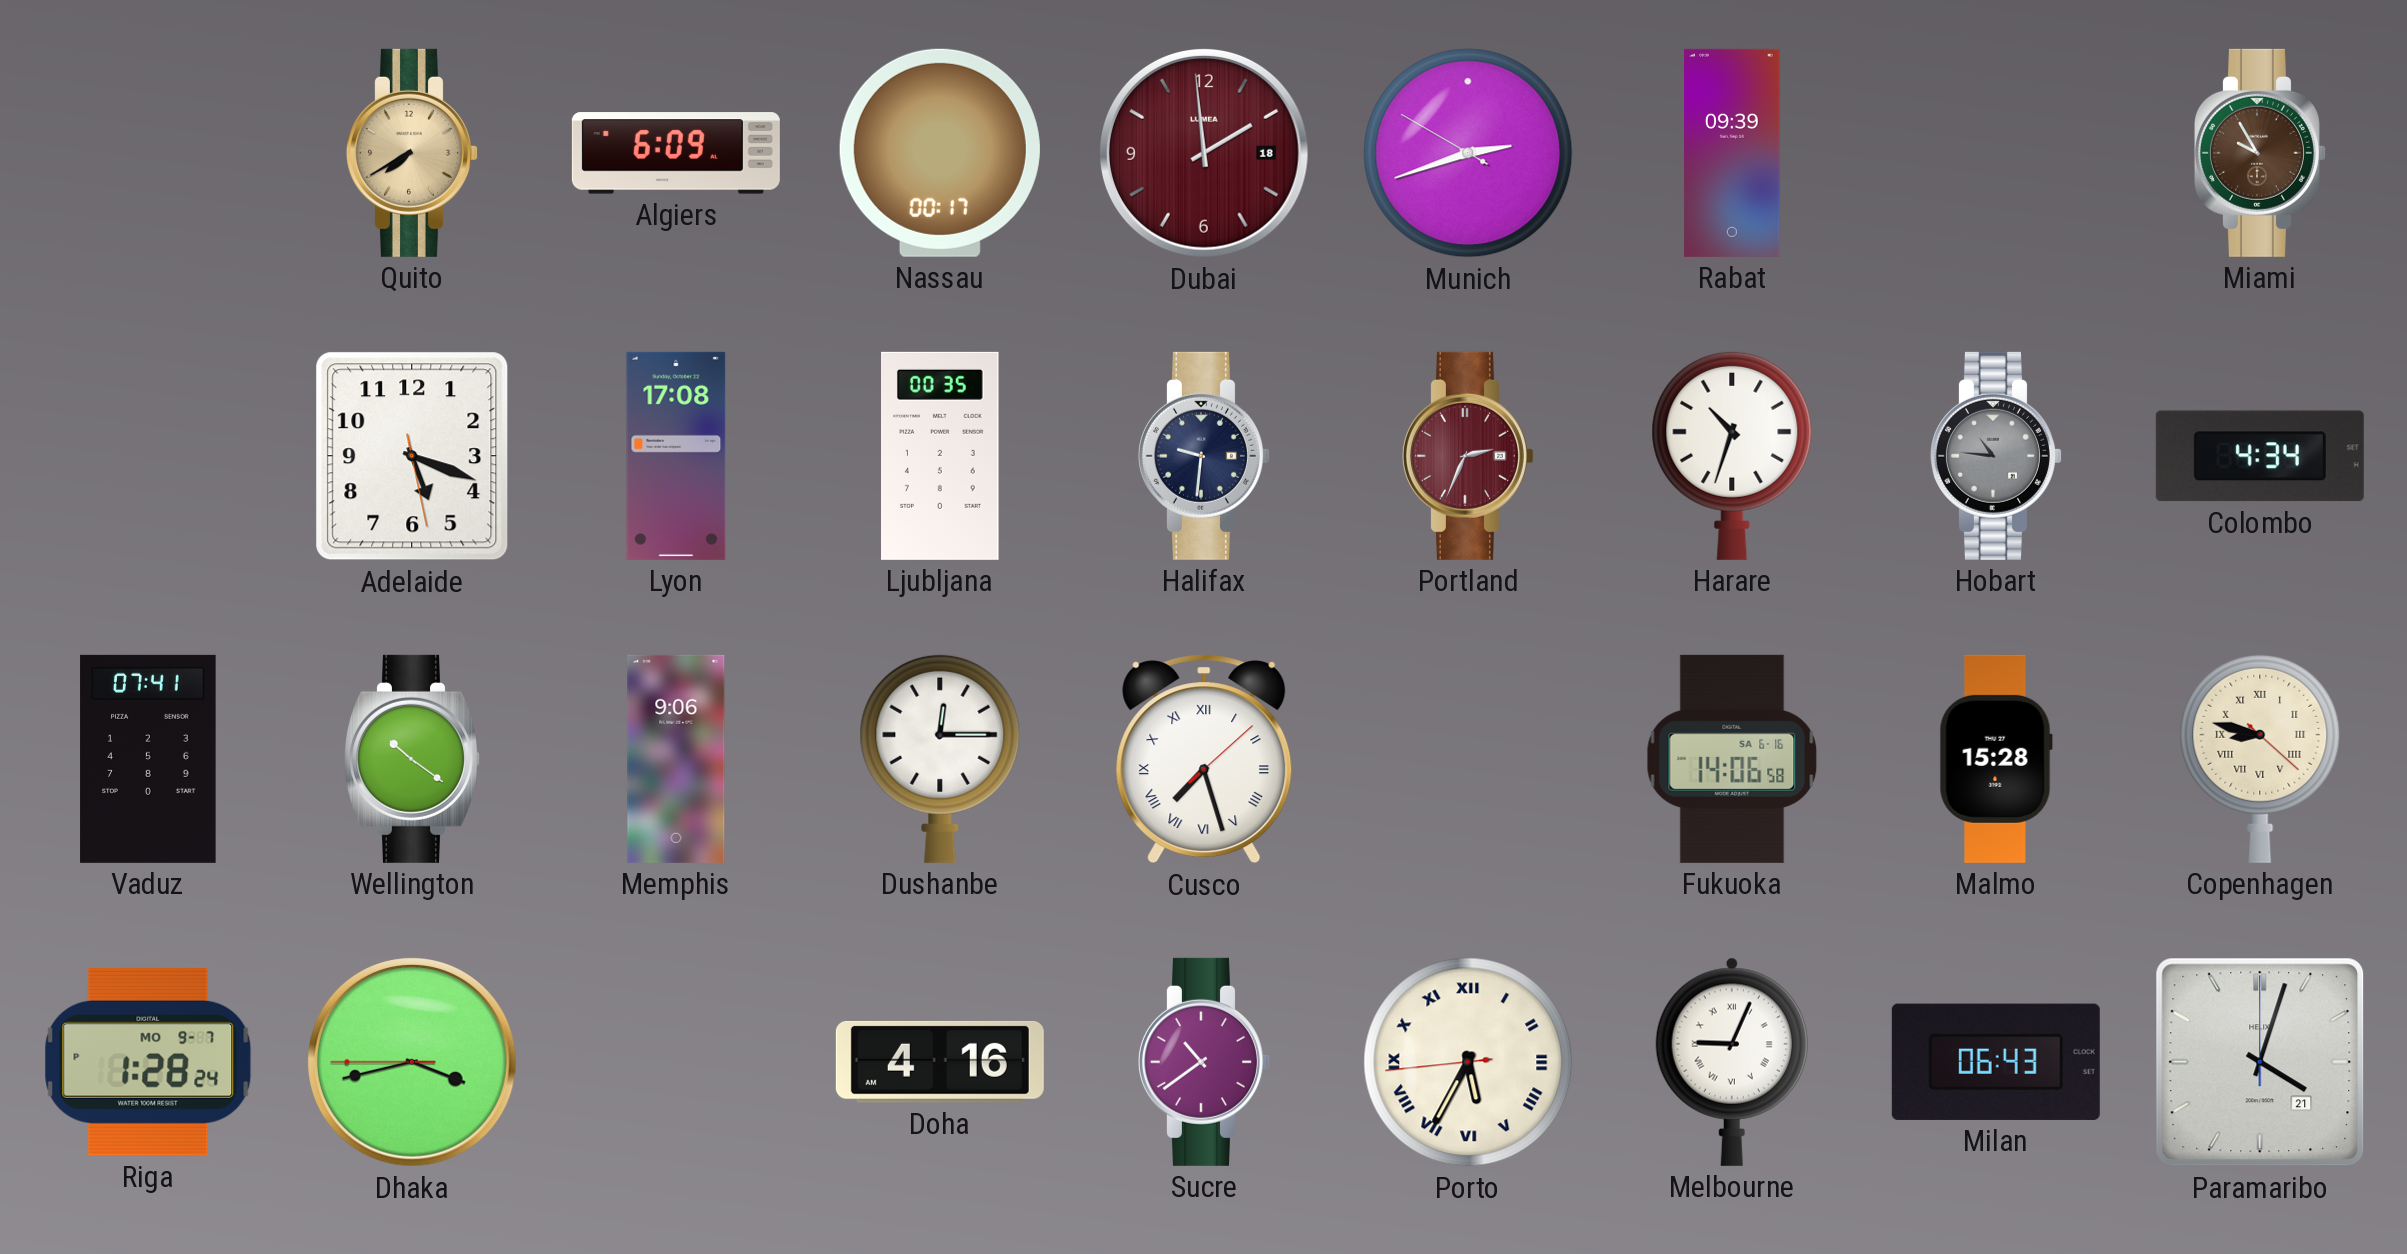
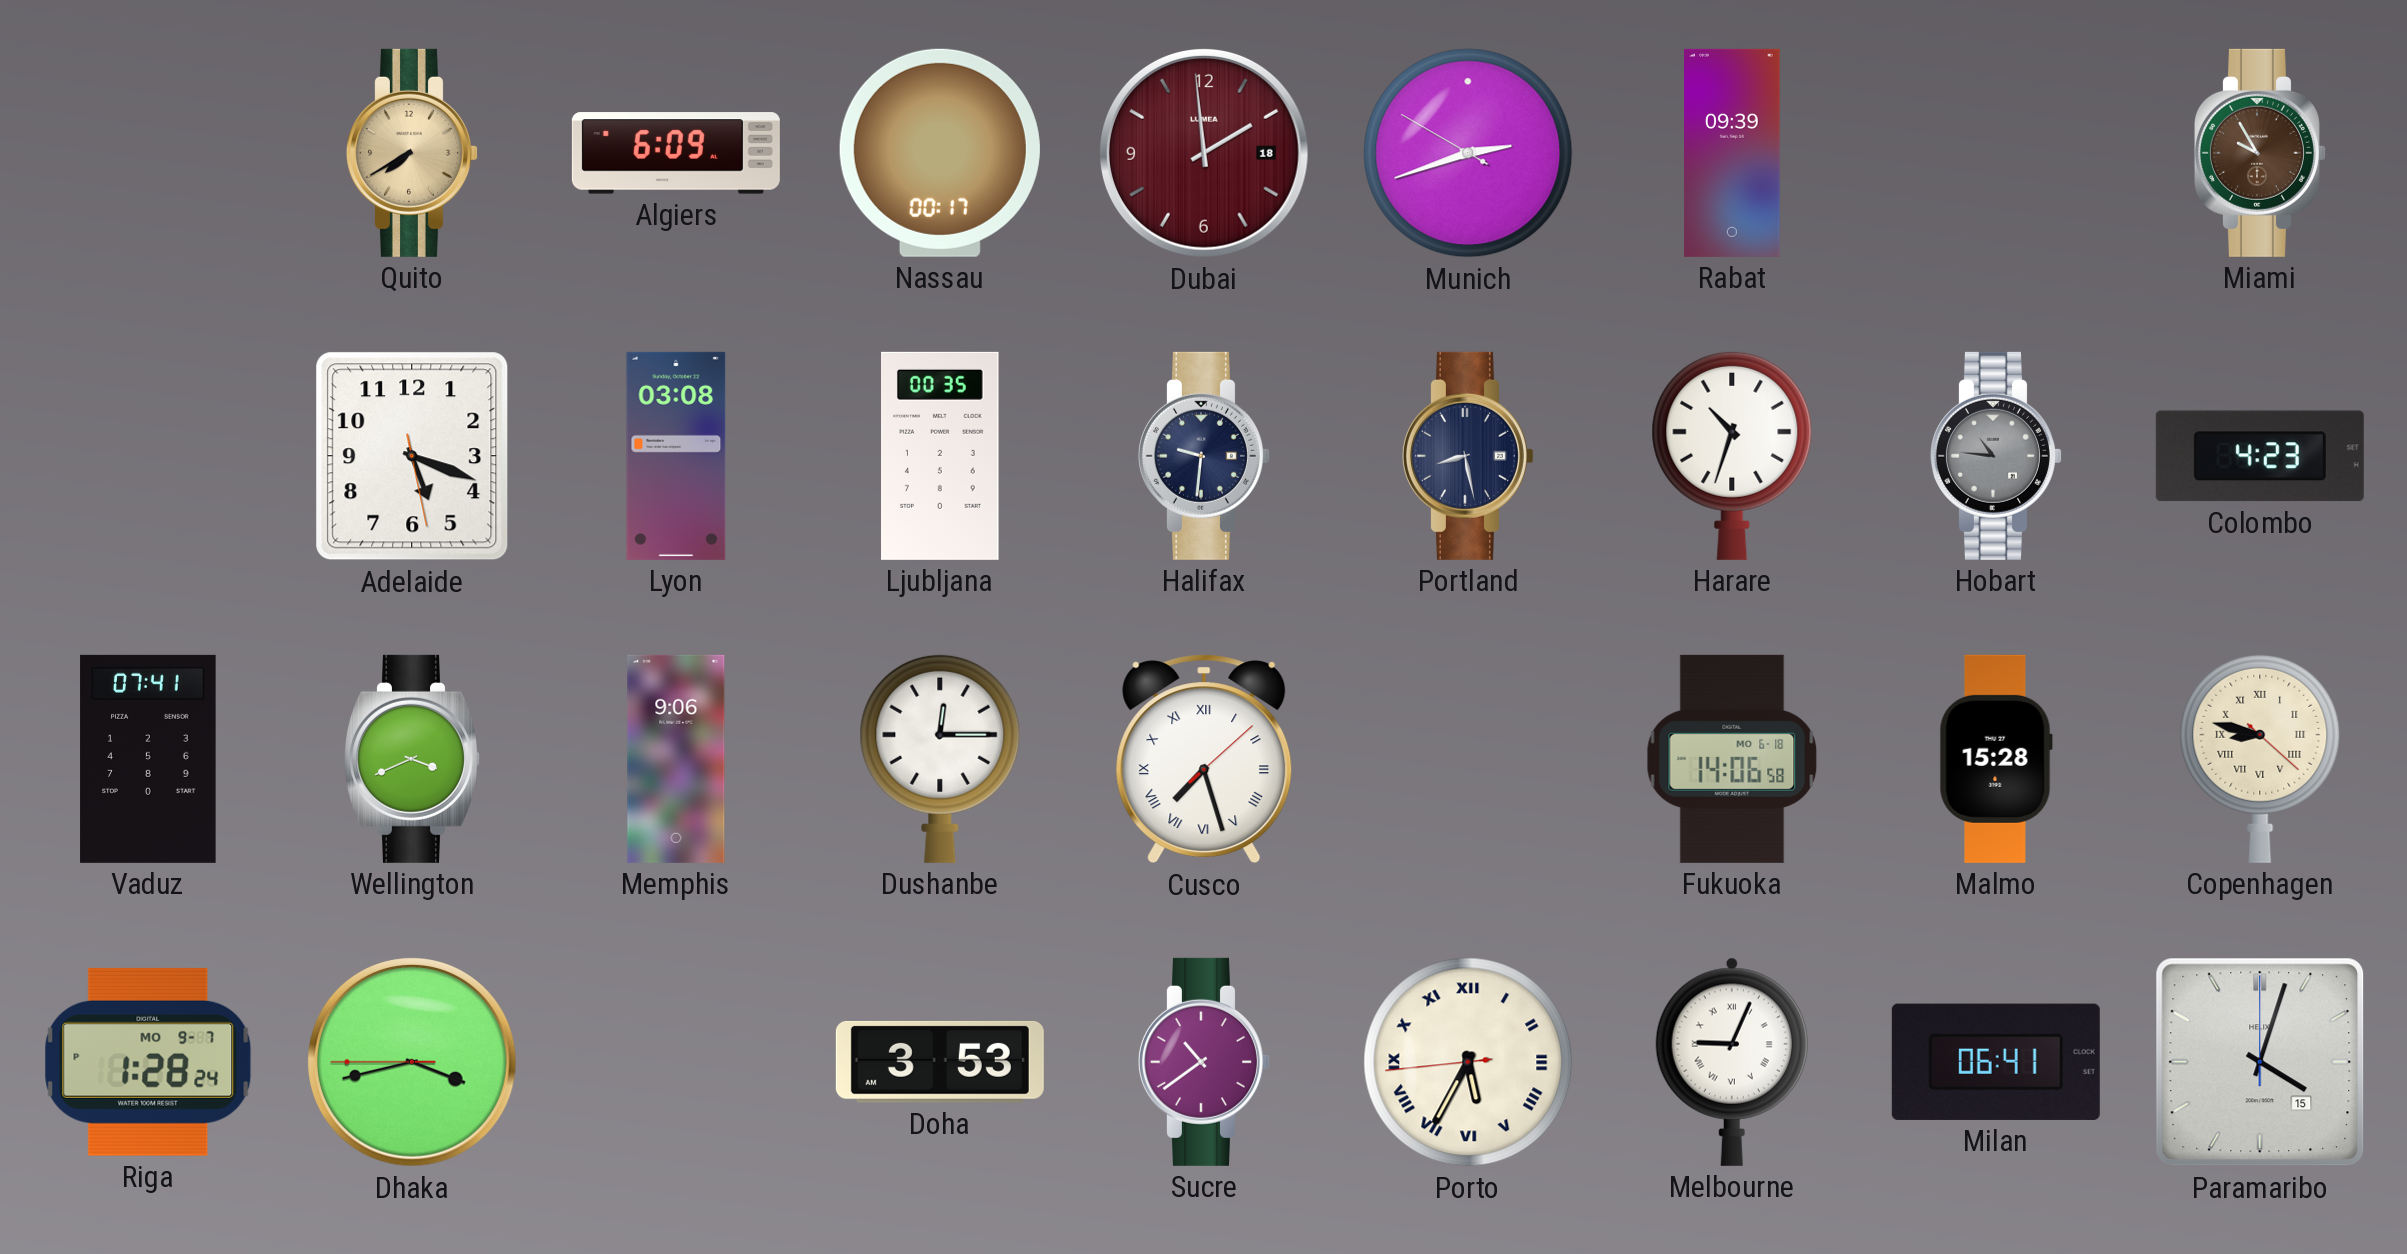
Lyon: 17:08 -> 03:08 (676, 456)
Portland: 2:34 -> 8:28 (1468, 456)
Portland dial: burgundy -> navy (1468, 456)
Colombo: 4:34 -> 4:23 (2260, 456)
Wellington: 10:21 -> 3:41 (413, 759)
Fukuoka date: SA 6-16 -> MO 6-18 (1732, 759)
Doha: 4:16 -> 3:53 (940, 1062)
Milan: 06:43 -> 06:41 (1996, 1062)
Paramaribo date: 21 -> 15 (2260, 1062)
